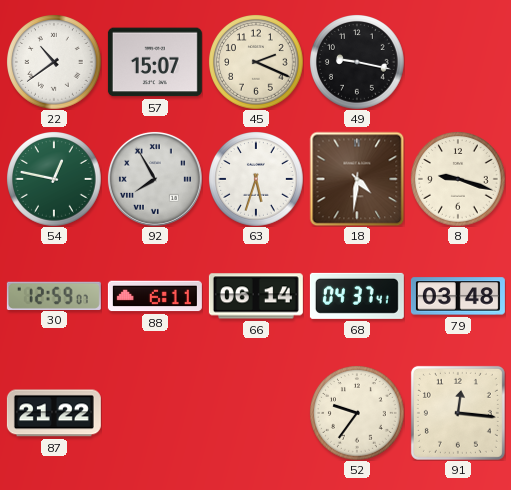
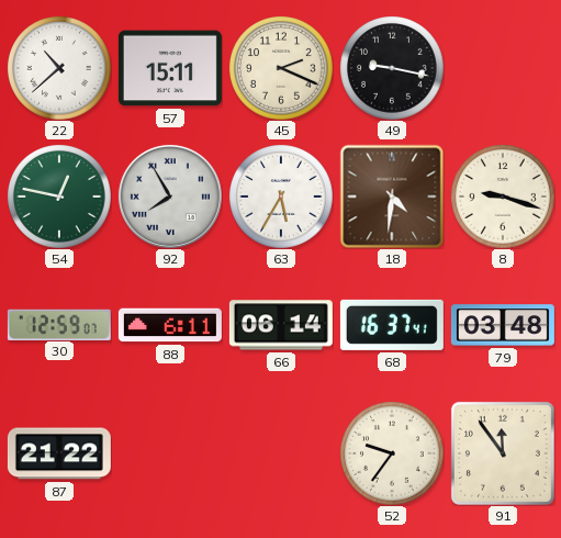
22: 10:39 -> 10:38 (59, 68)
57: 15:07 -> 15:11 (170, 68)
63: 5:33 -> 5:35 (281, 197)
68: 04:37 -> 16:37 (392, 325)
91: 12:16 -> 11:54 (503, 453)
